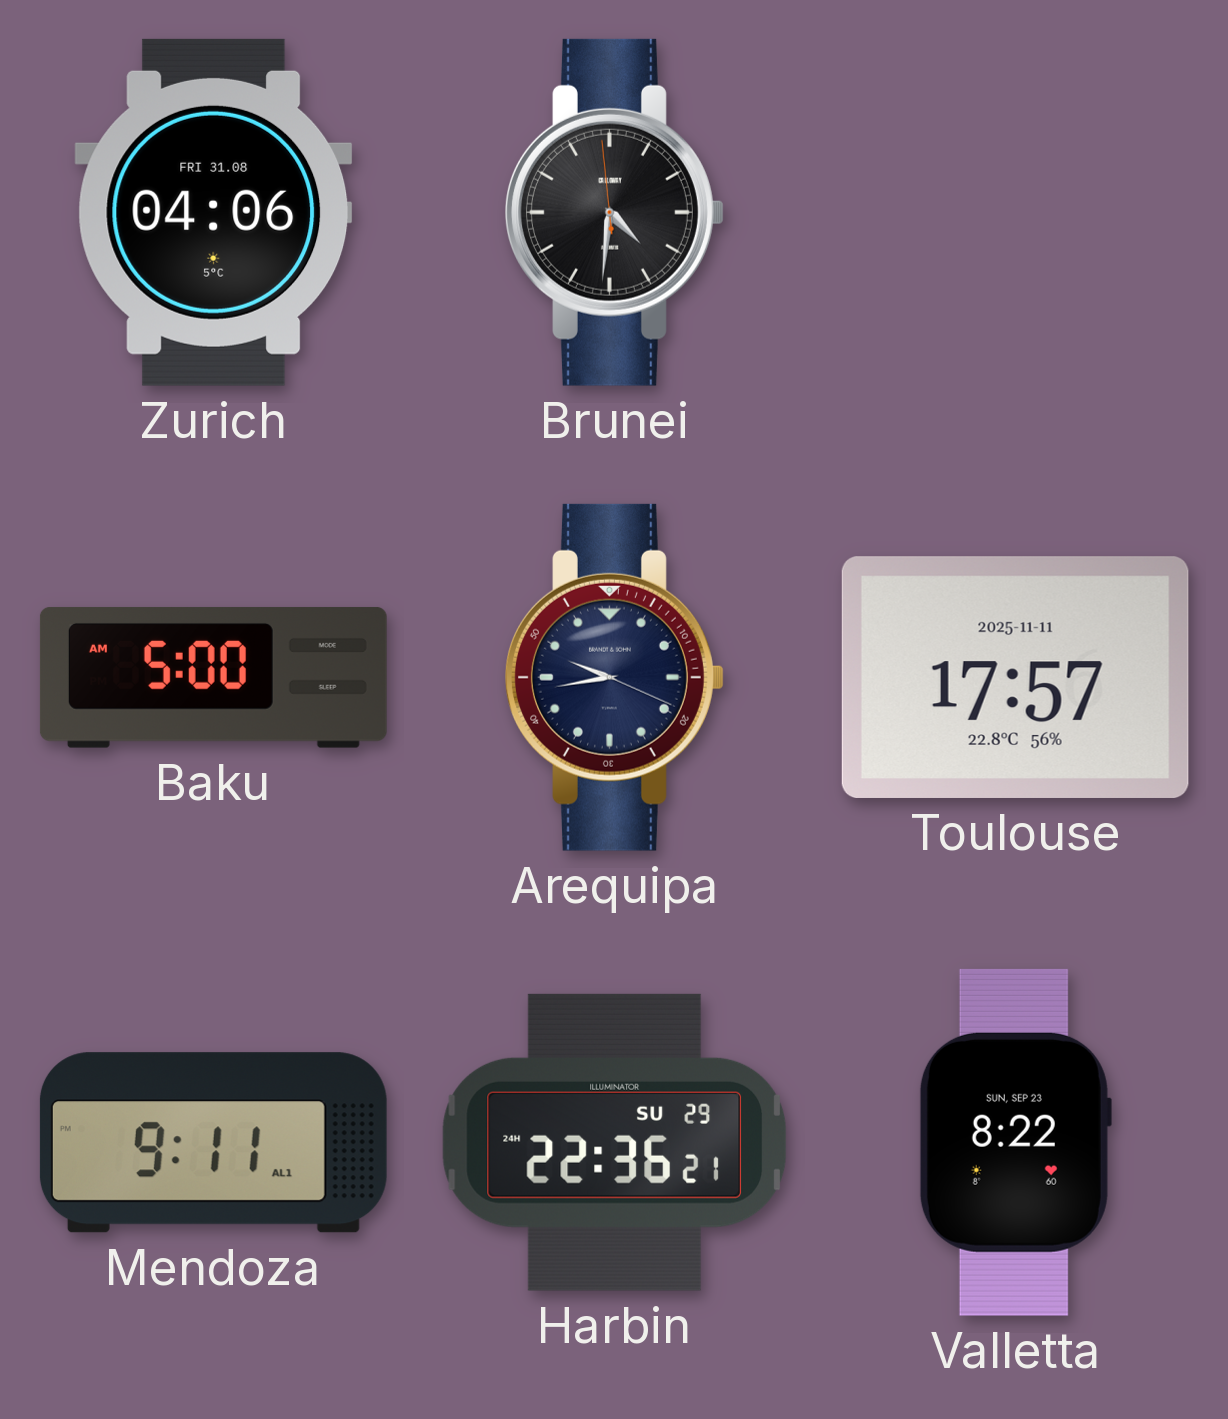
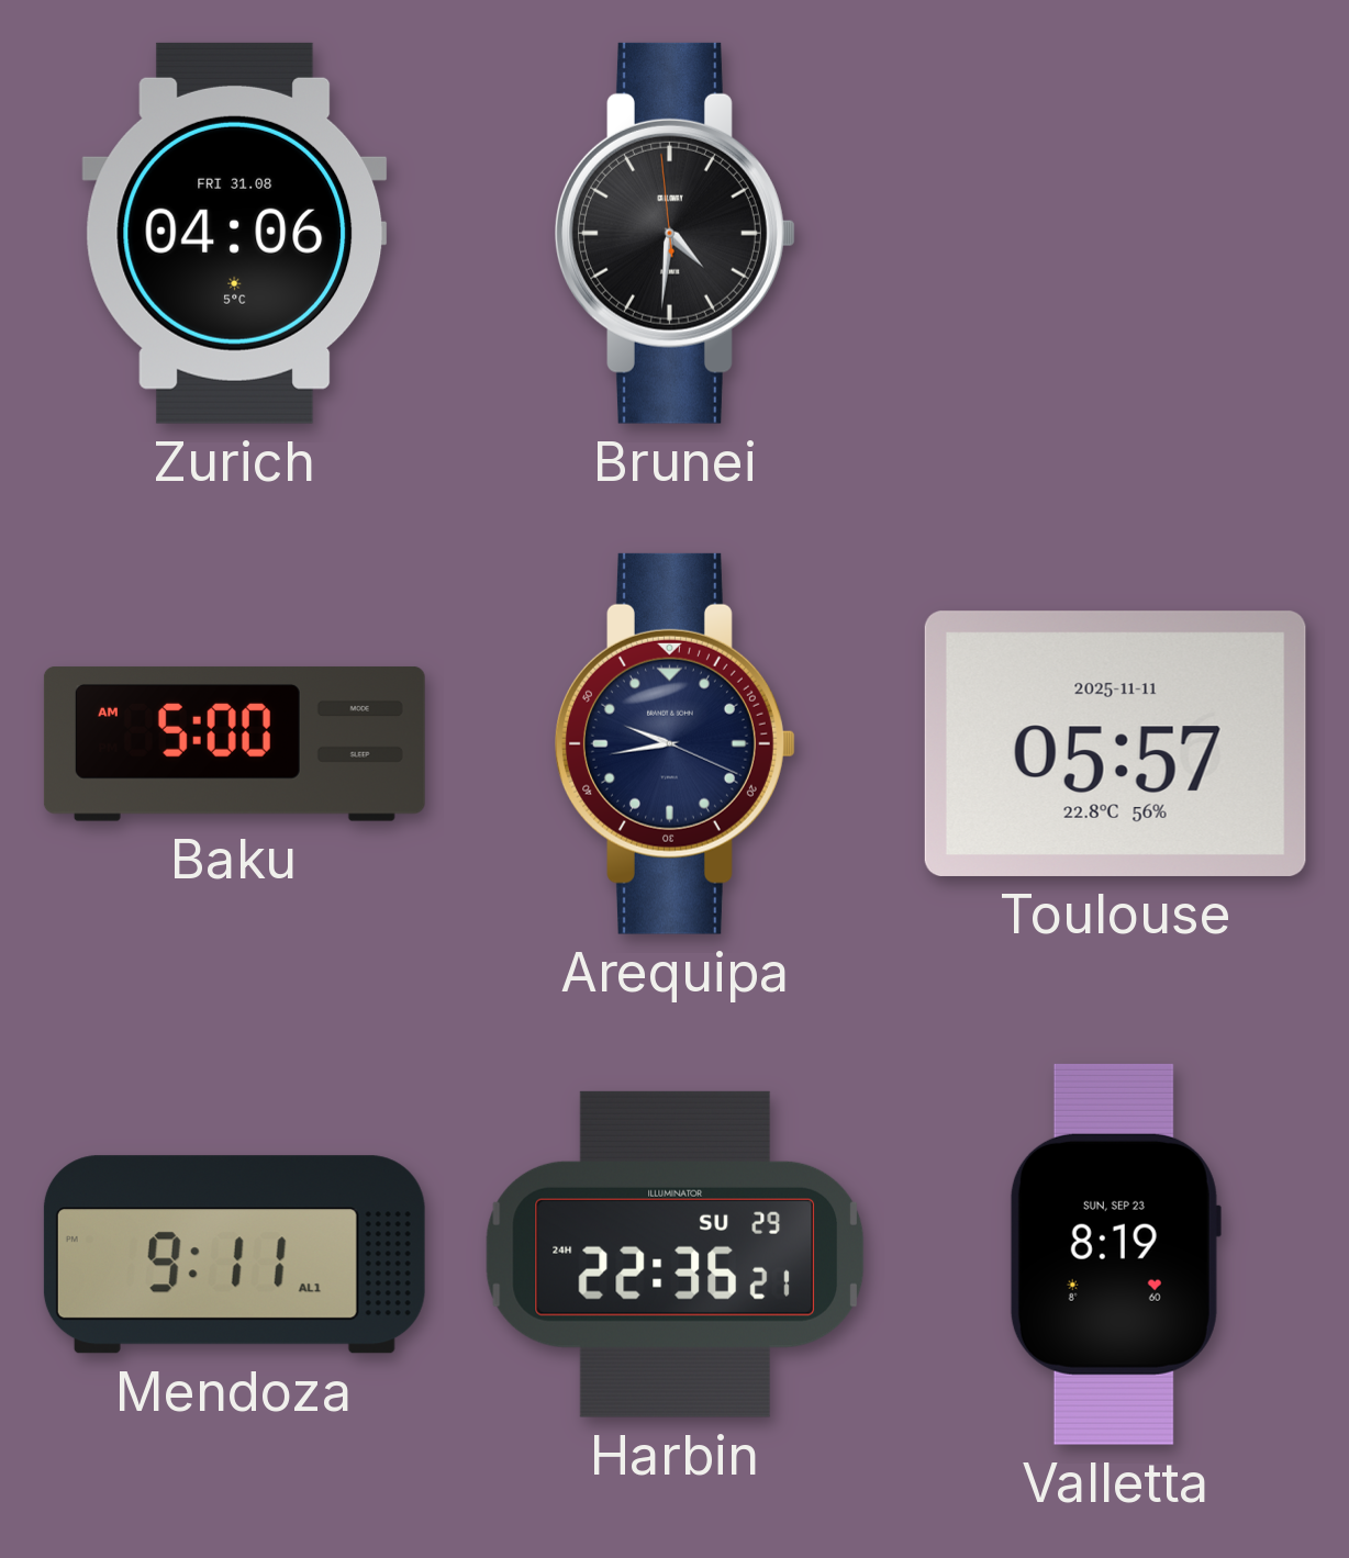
Toulouse: 17:57 -> 05:57 (1115, 743)
Valletta: 8:22 -> 8:19 (1115, 1254)
